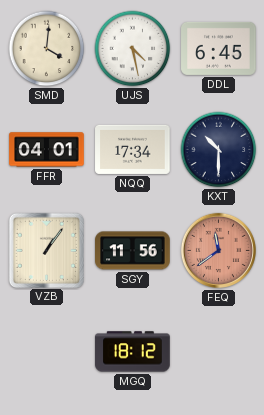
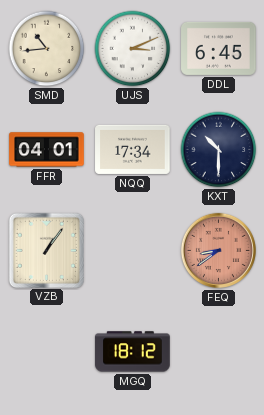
SMD: 4:01 -> 10:44 (47, 49)
UJS: 4:28 -> 3:11 (133, 49)
SGY: 11:56 -> none (133, 251)
FEQ: 11:39 -> 8:39 (218, 250)
